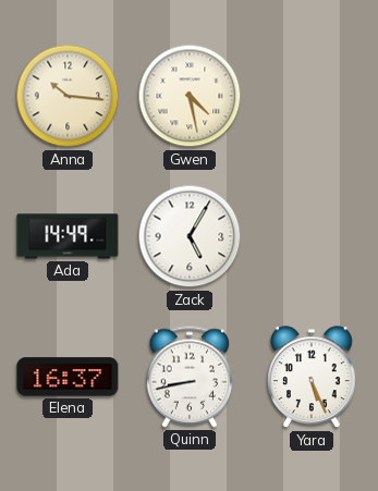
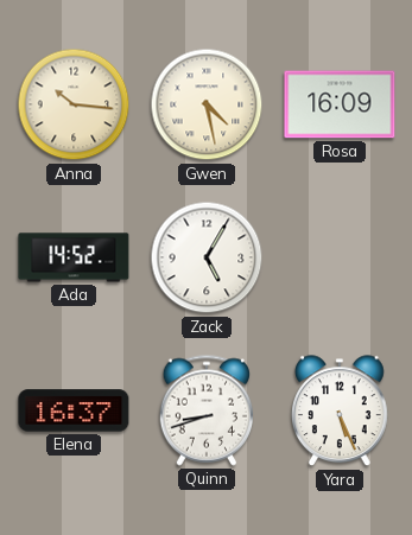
Rosa: none -> 16:09 (340, 104)
Ada: 14:49 -> 14:52 (74, 257)
Quinn: 8:43 -> 8:42 (205, 410)
